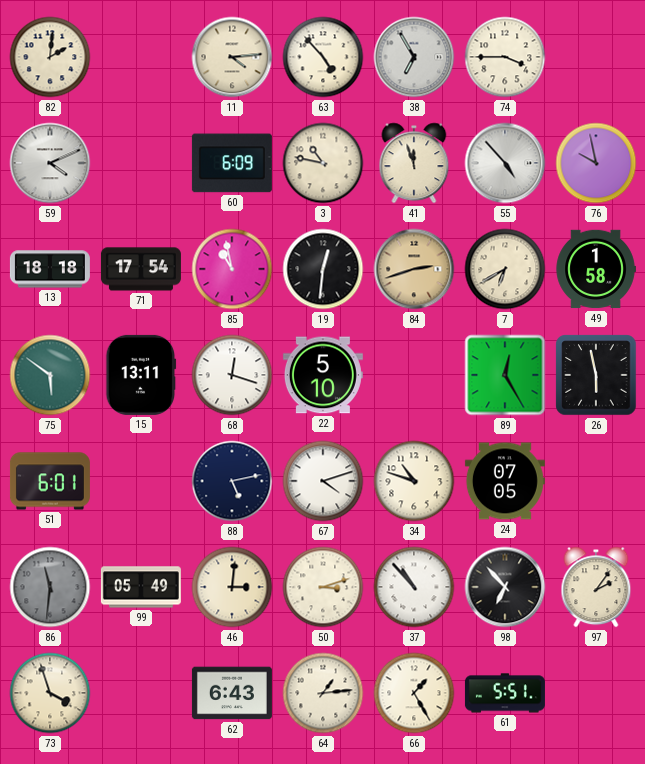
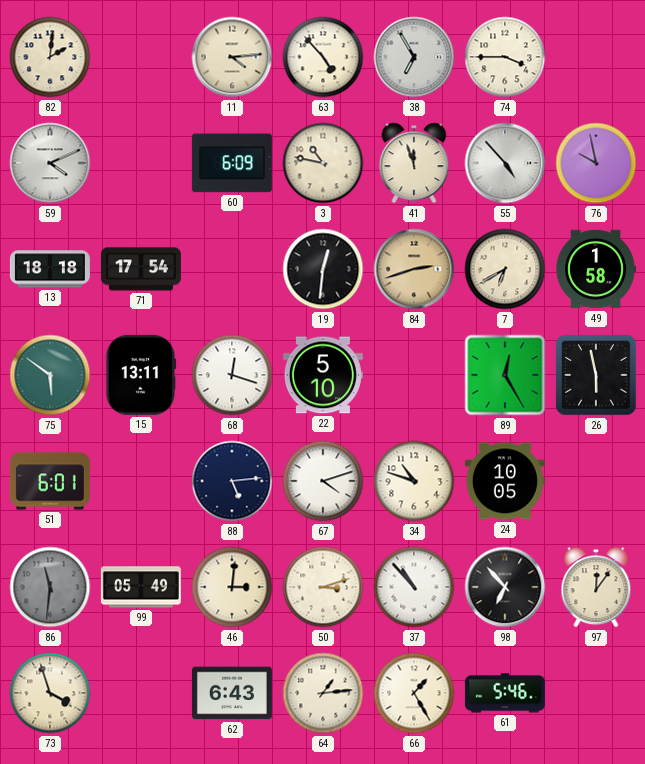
85: 10:58 -> none (232, 269)
88: 5:13 -> 5:14 (232, 481)
24: 07:05 -> 10:05 (505, 481)
97: 2:06 -> 12:06 (596, 587)
61: 5:51 -> 5:46 (505, 693)
